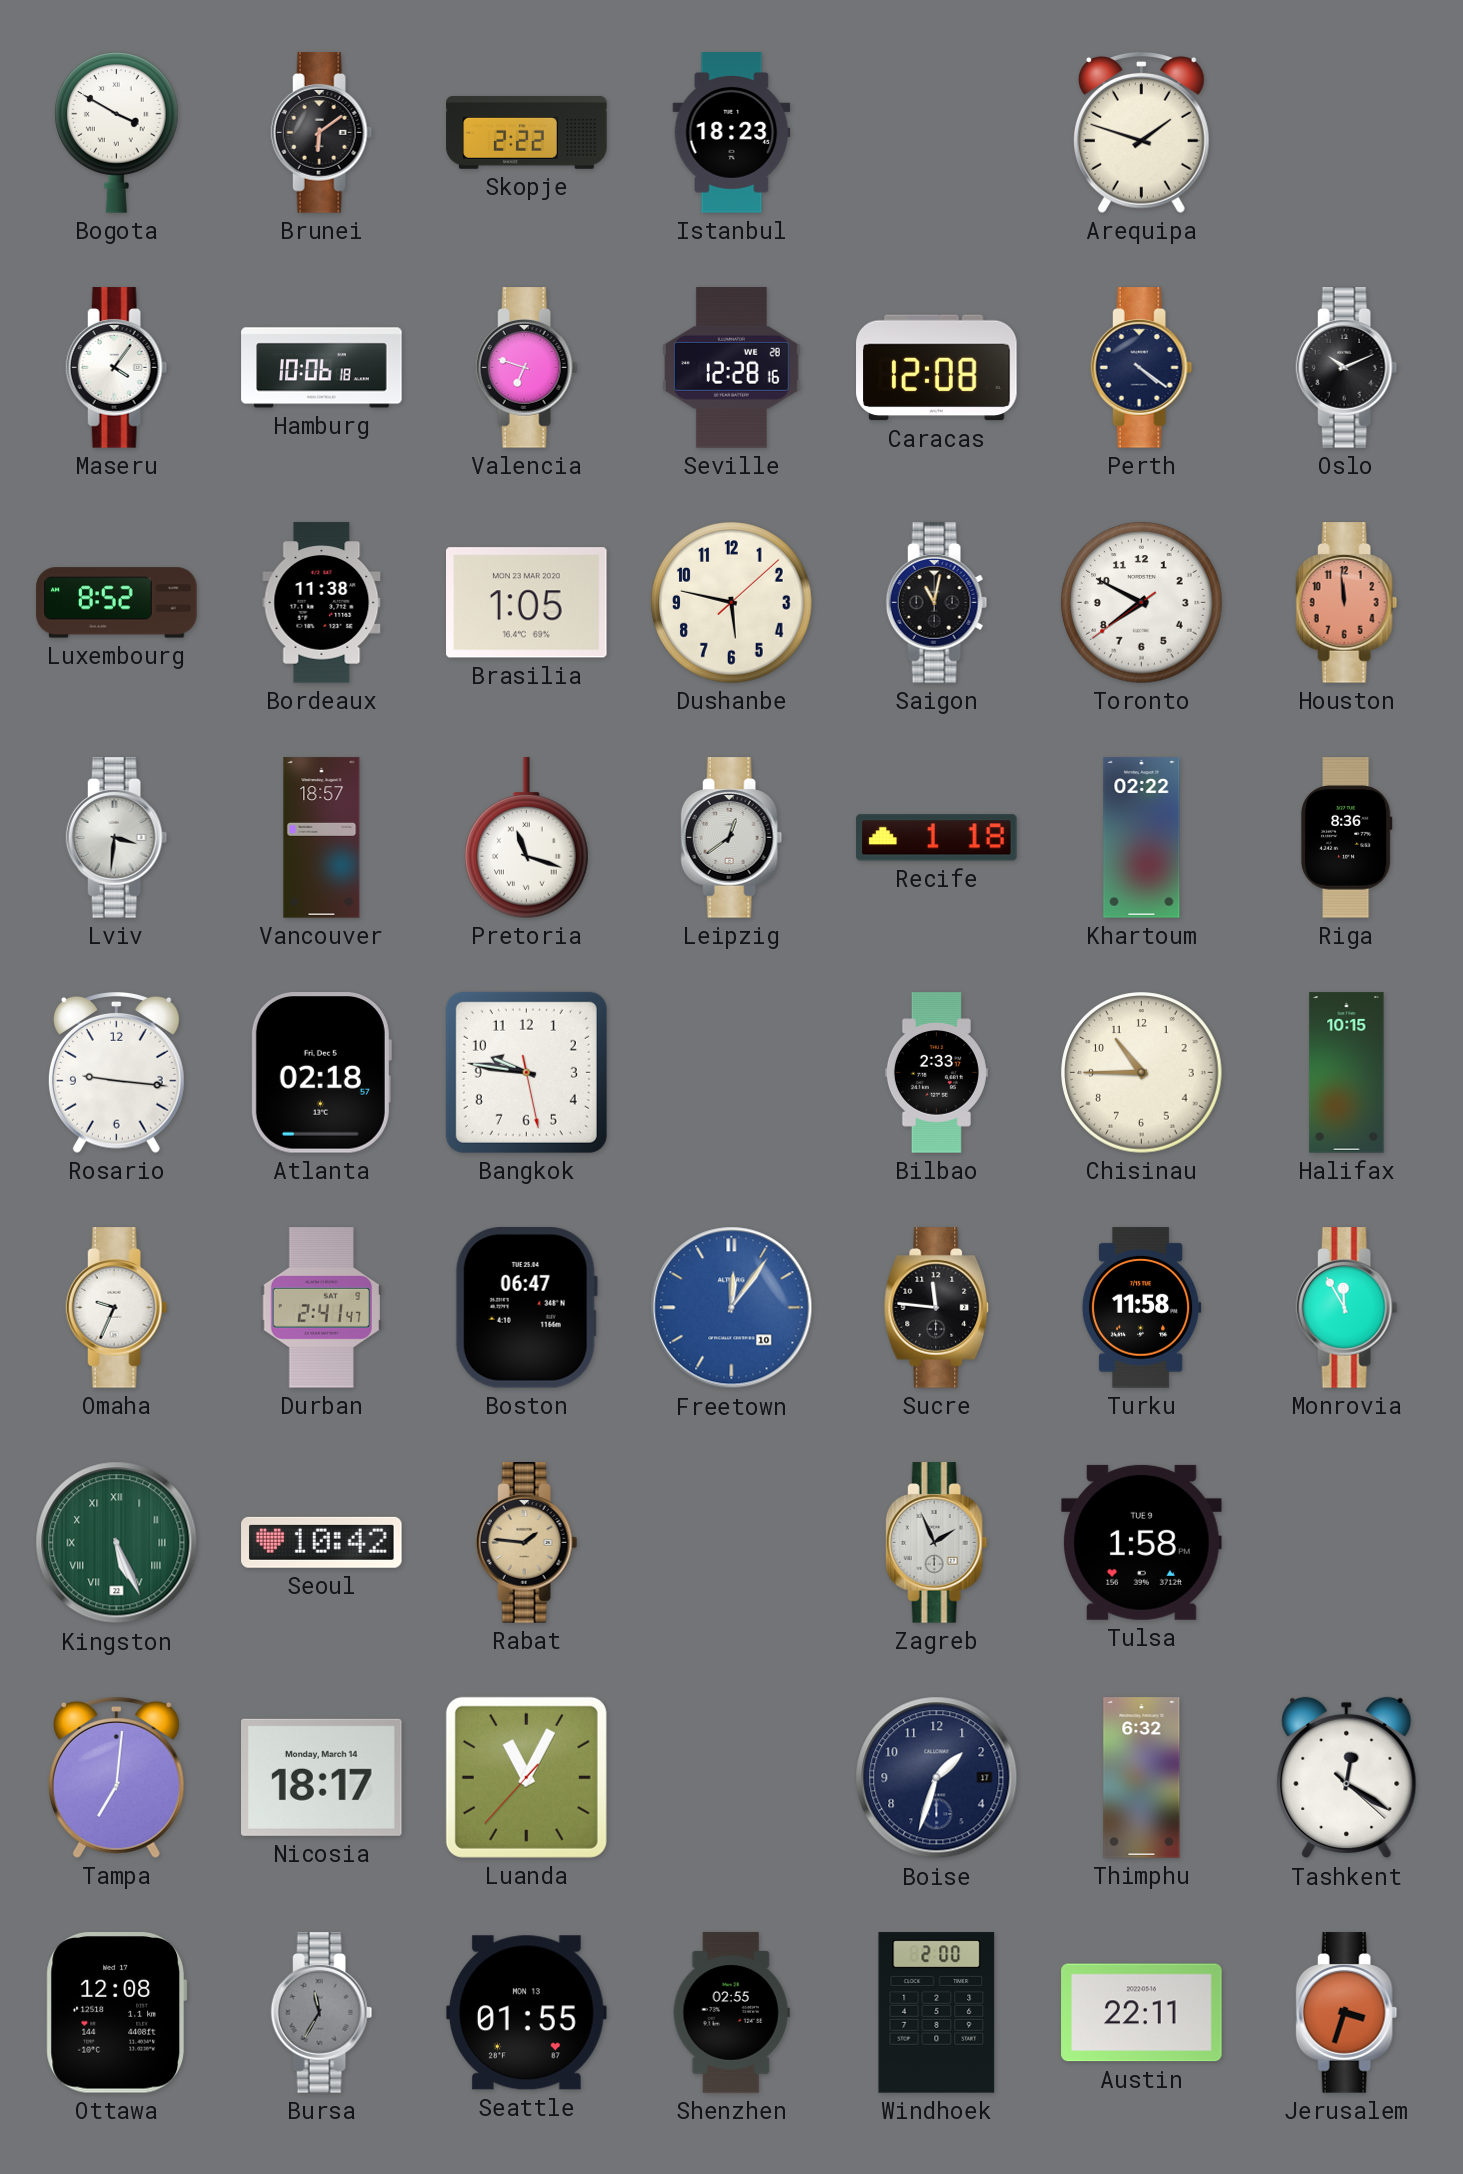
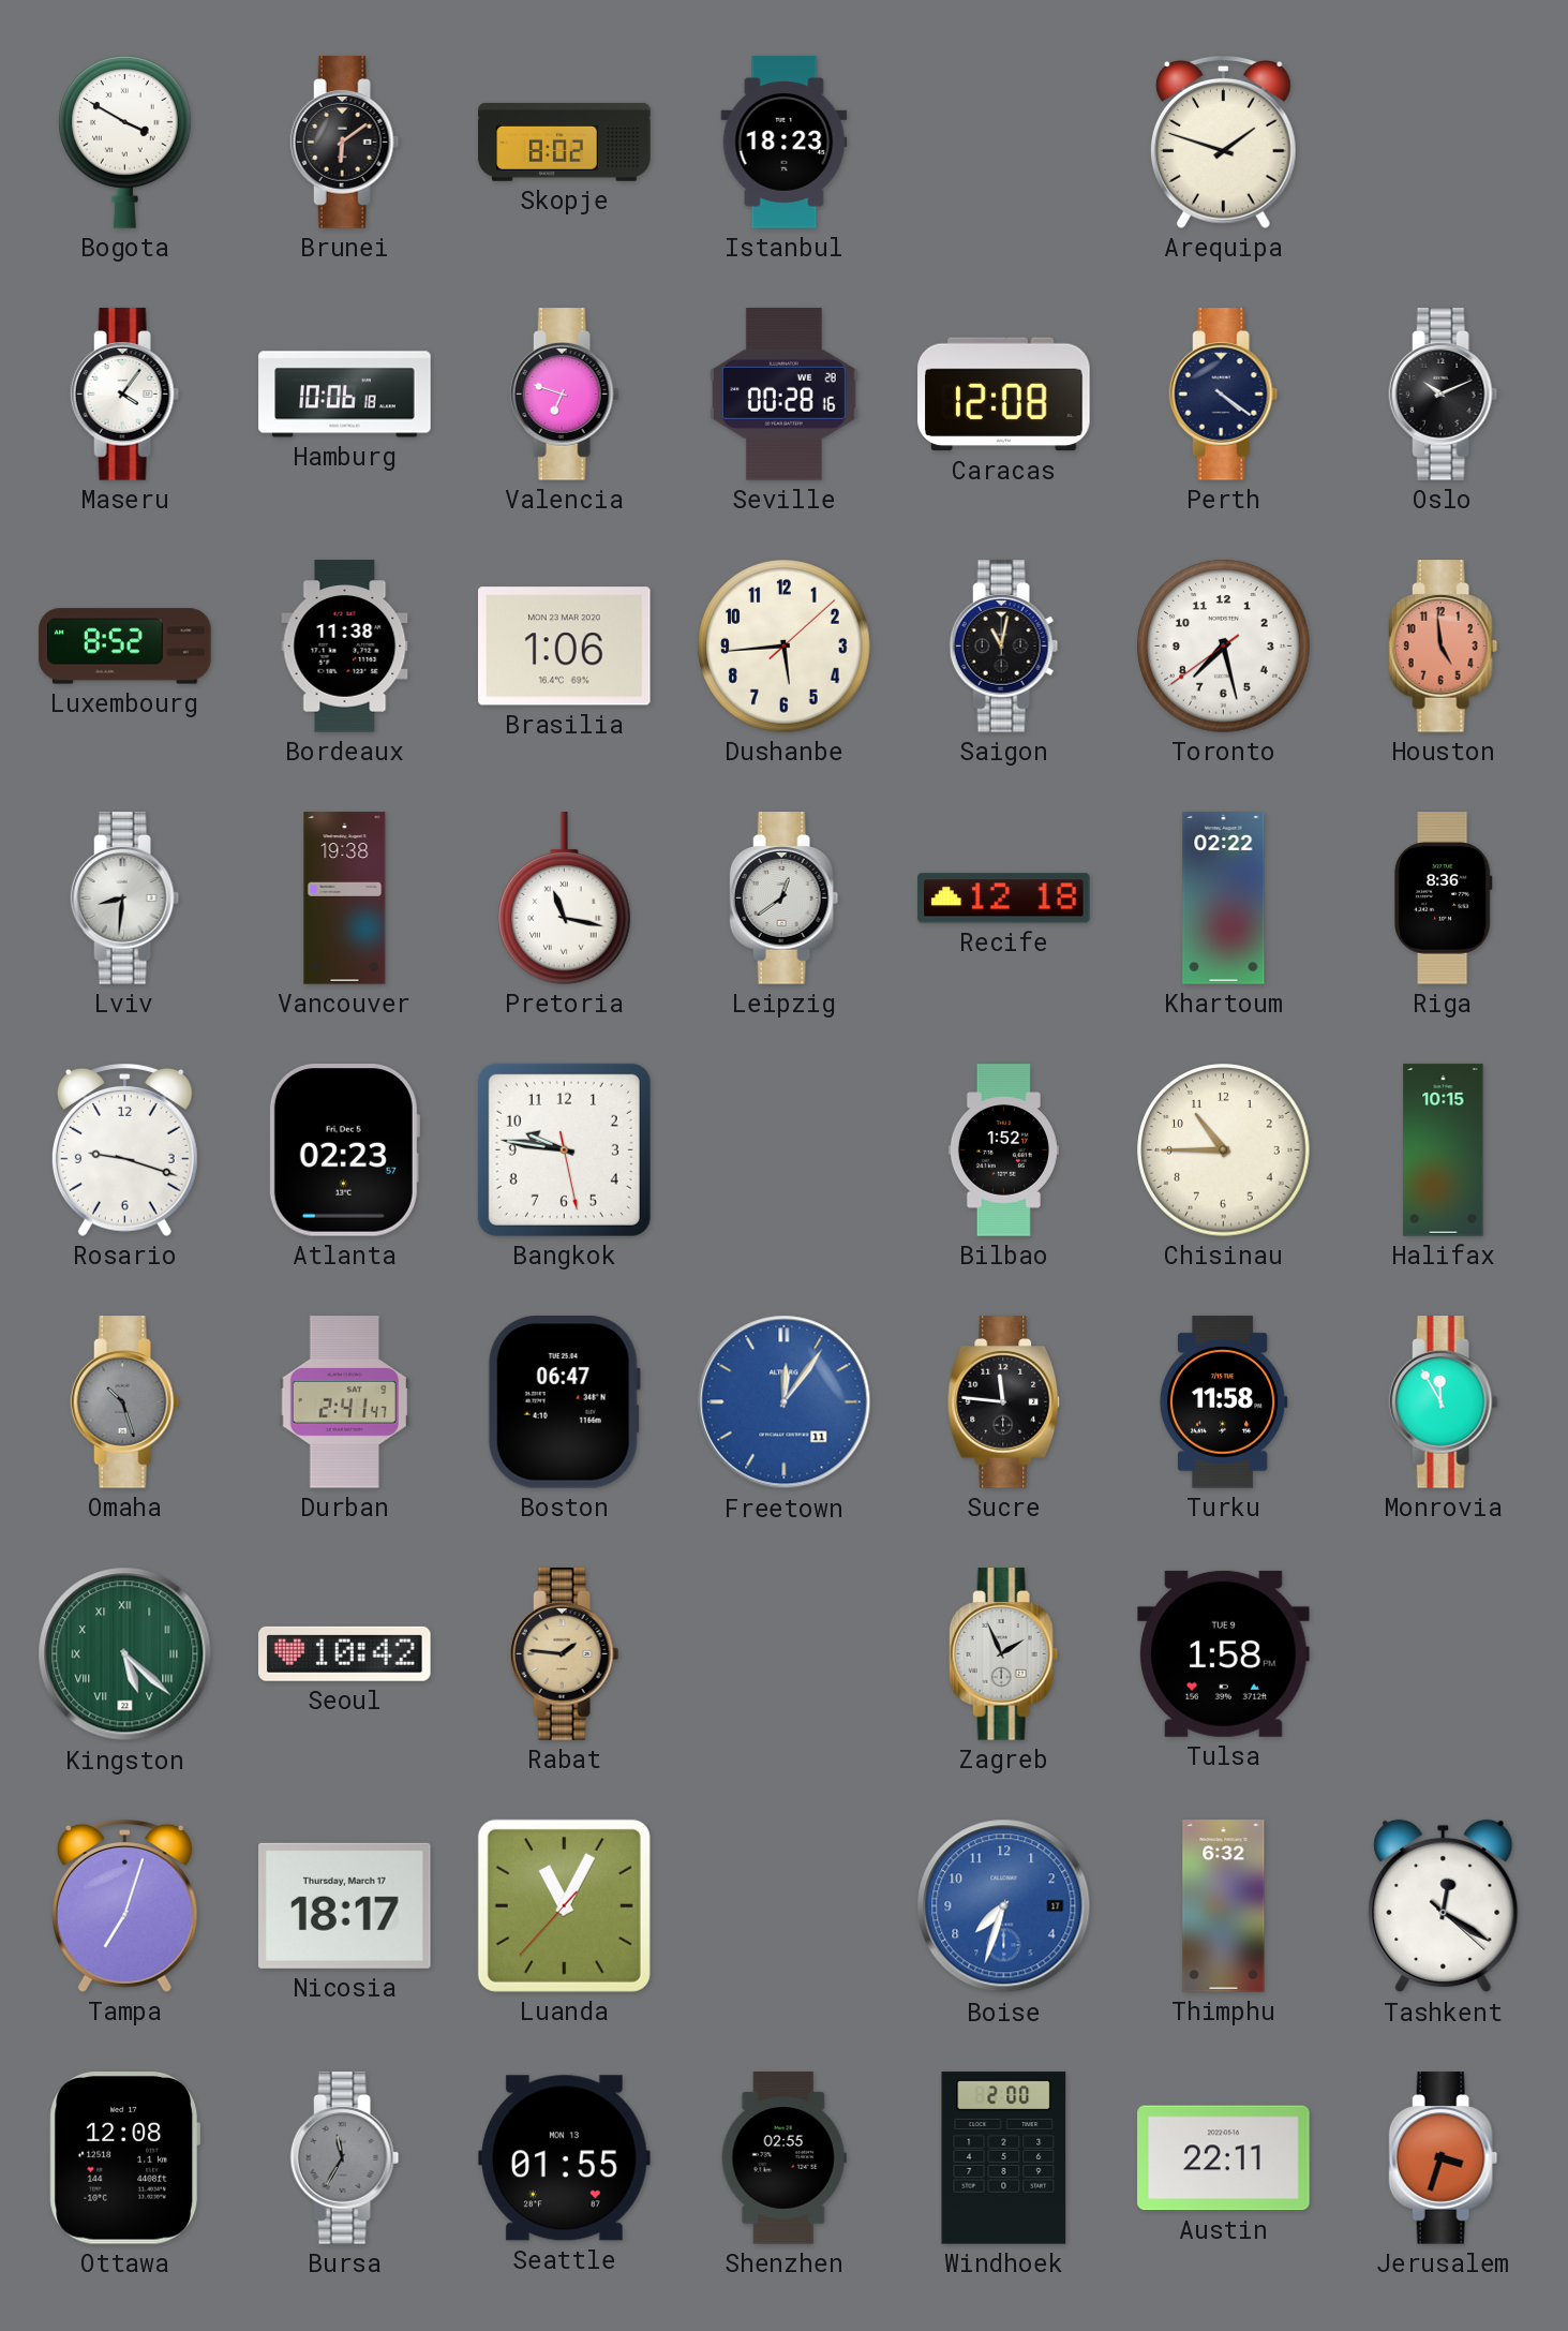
Skopje: 2:22 -> 8:02 (565, 143)
Seville: 12:28 -> 00:28 (783, 395)
Brasilia: 1:05 -> 1:06 (565, 647)
Dushanbe: 5:47 -> 5:44 (785, 647)
Toronto: 7:49 -> 7:27 (1224, 647)
Houston: 11:59 -> 4:59 (1444, 647)
Lviv: 3:31 -> 8:31 (125, 899)
Vancouver: 18:57 -> 19:38 (345, 899)
Pretoria: 11:18 -> 11:17 (565, 899)
Recife: 1:18 -> 12:18 (1004, 899)
Rosario: 9:16 -> 9:18 (124, 1150)
Atlanta: 02:18 -> 02:23 (344, 1150)
Bilbao: 2:33 -> 1:52 (1003, 1150)
Omaha: 9:34 -> 10:27 (125, 1402)
Omaha dial: white -> grey (125, 1402)
Freetown date: 10 -> 11 (785, 1402)
Kingston: 5:26 -> 5:22 (125, 1654)
Tampa: 7:01 -> 7:03 (124, 1906)
Nicosia date: Monday, March 14 -> Thursday, March 17 (345, 1905)
Boise: 1:33 -> 7:33 (1004, 1906)
Boise dial: navy -> blue (1004, 1906)
